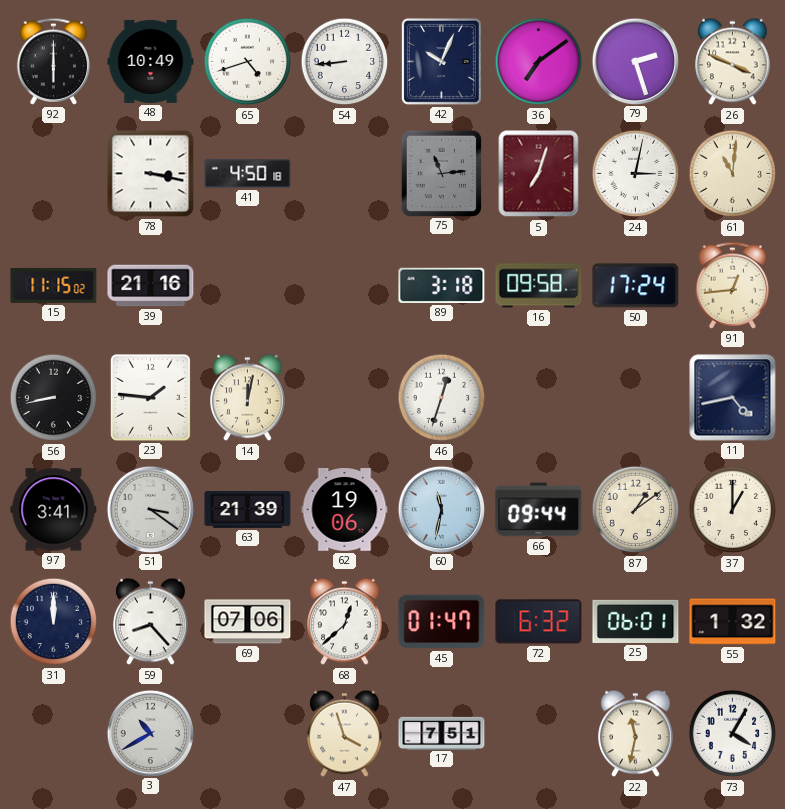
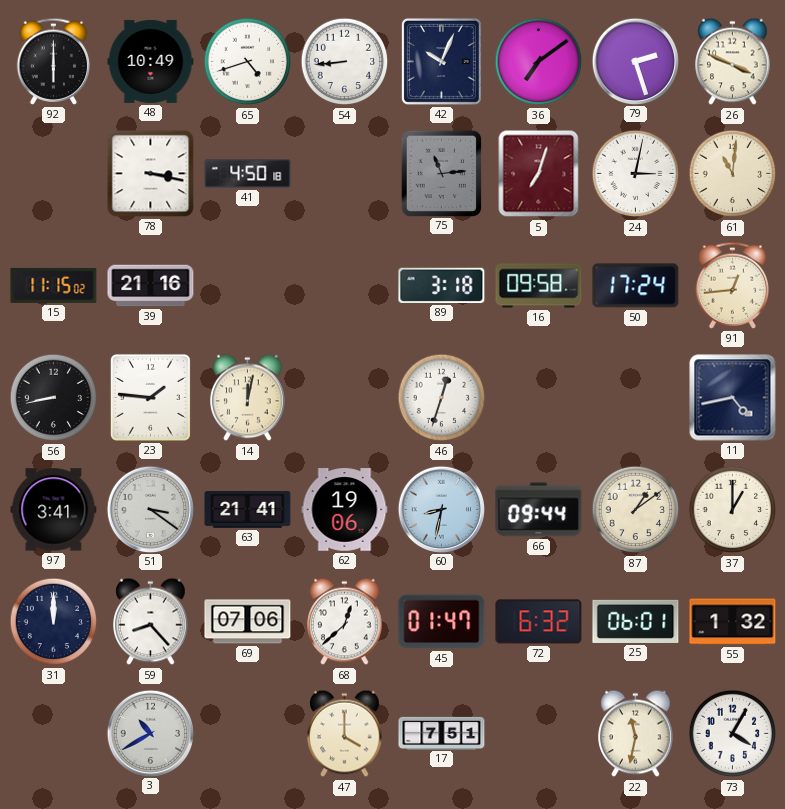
63: 21:39 -> 21:41 (248, 510)
60: 11:32 -> 8:32 (441, 509)
47: 3:57 -> 4:00 (345, 734)
